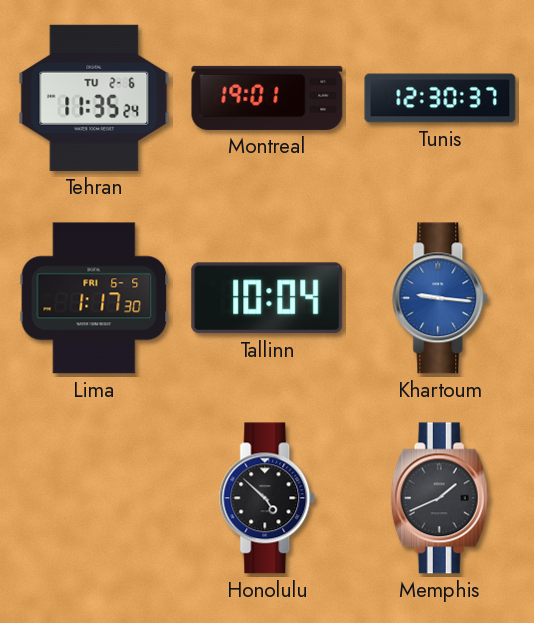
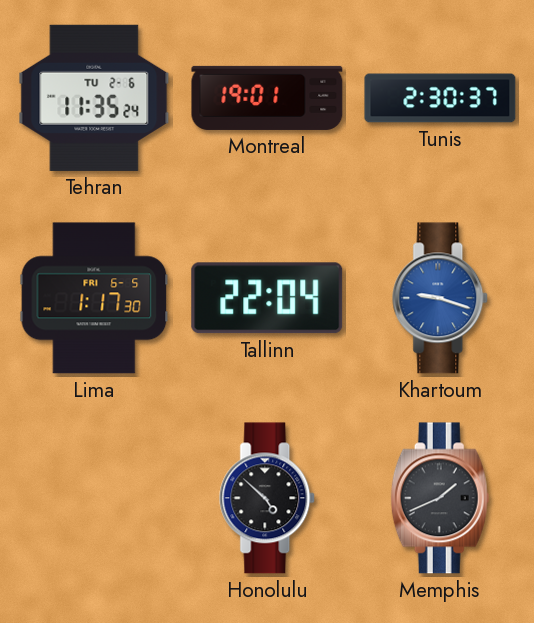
Tunis: 12:30 -> 2:30 (440, 98)
Tallinn: 10:04 -> 22:04 (267, 298)
Khartoum: 9:16 -> 9:18 (441, 298)
